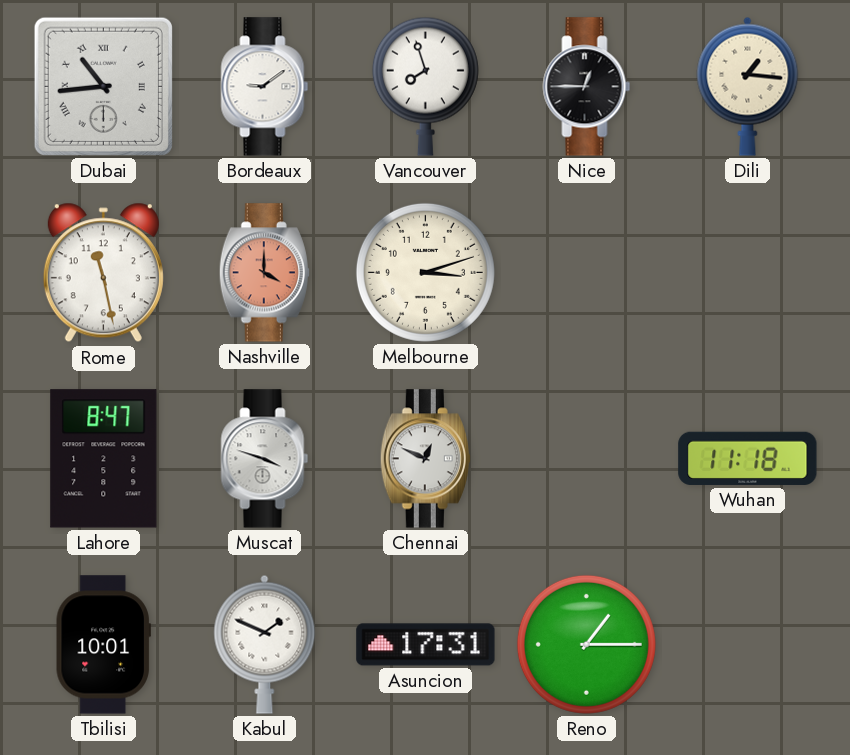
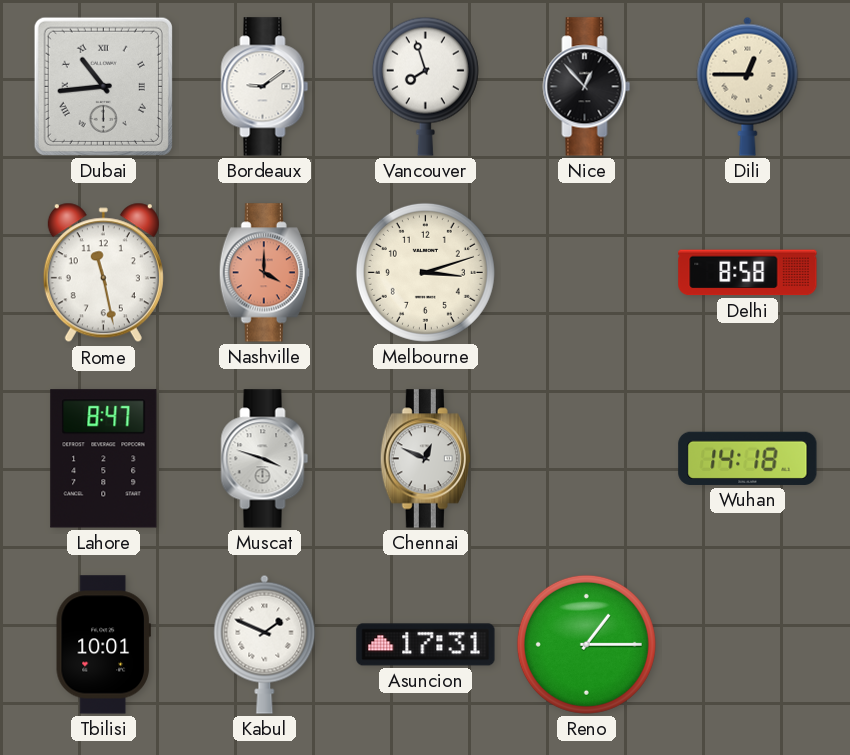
Nice: 12:45 -> 12:53 (587, 87)
Dili: 1:16 -> 12:45 (748, 86)
Delhi: none -> 8:58 (748, 273)
Wuhan: 11:18 -> 14:18 (748, 458)
